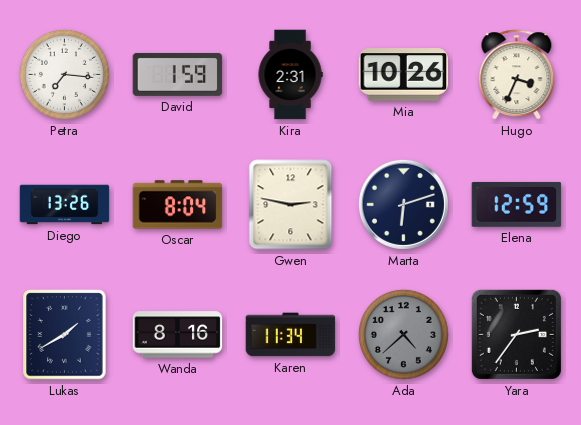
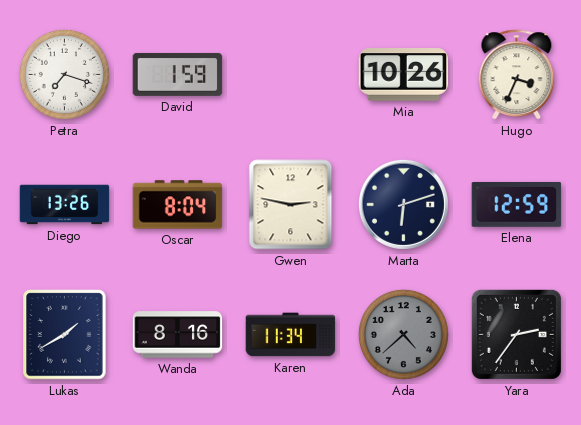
Petra: 7:16 -> 7:18 (64, 74)
Kira: 2:31 -> none (290, 75)
